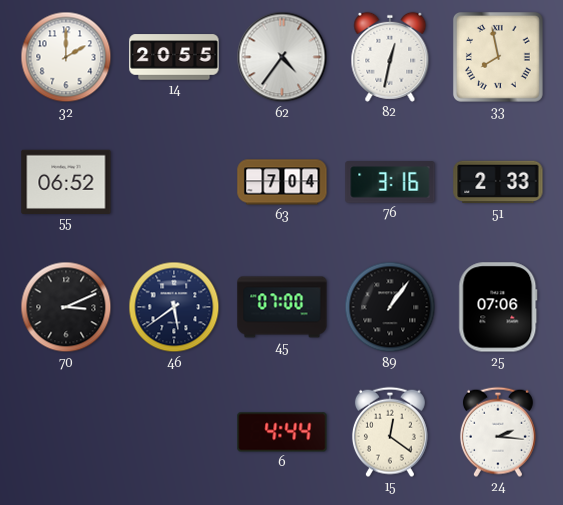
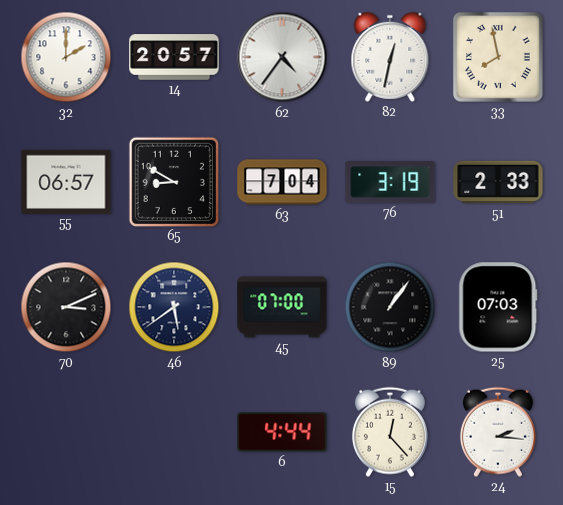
14: 20:55 -> 20:57 (174, 57)
55: 06:52 -> 06:57 (66, 181)
65: none -> 8:50 (173, 181)
76: 3:16 -> 3:19 (390, 182)
25: 07:06 -> 07:03 (498, 307)
15: 12:21 -> 12:23 (390, 432)
